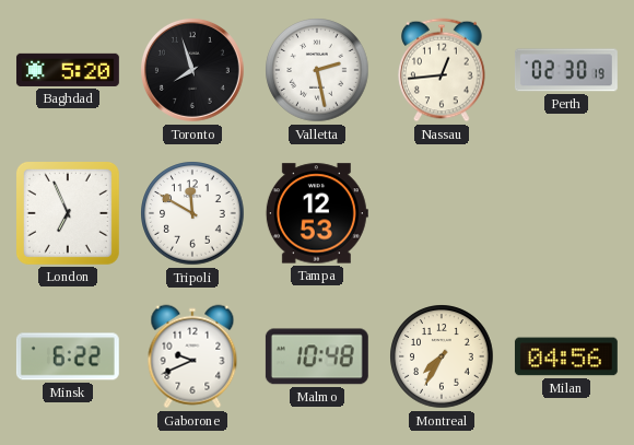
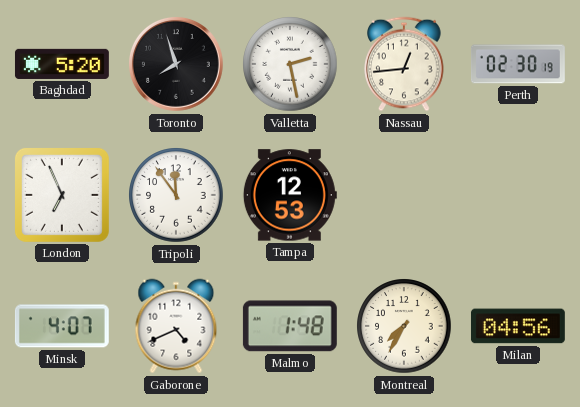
Tripoli: 11:50 -> 11:54 (176, 195)
Minsk: 6:22 -> 4:07 (62, 326)
Gaborone: 9:41 -> 4:41 (176, 326)
Malmo: 10:48 -> 1:48 (290, 326)
